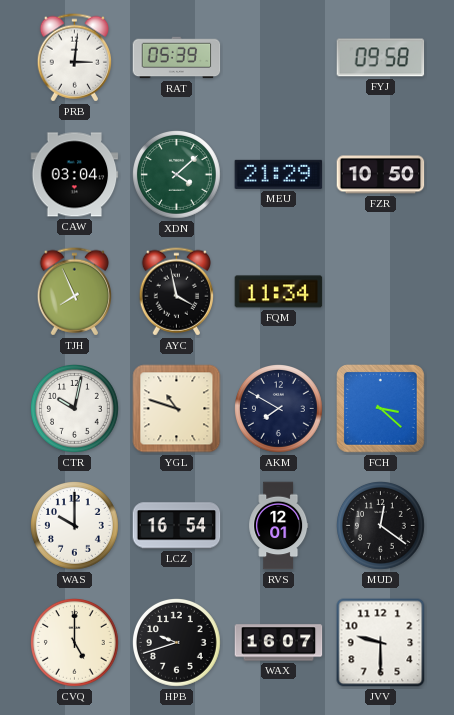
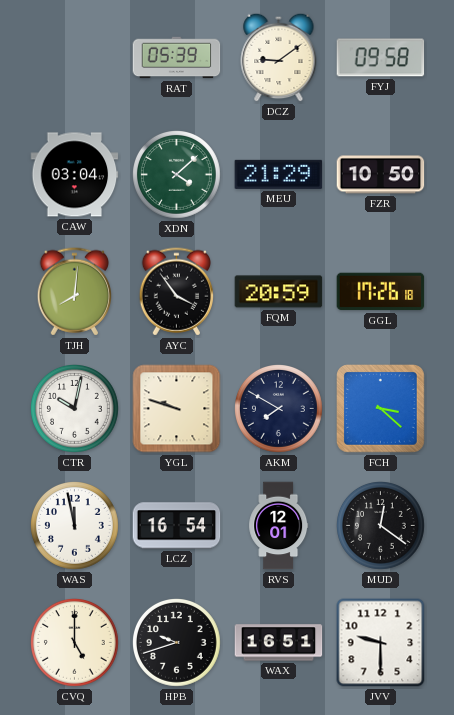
PRB: 3:01 -> none (74, 58)
DCZ: none -> 9:09 (279, 57)
TJH: 7:56 -> 8:01 (74, 292)
AYC: 3:58 -> 3:54 (176, 292)
FQM: 11:34 -> 20:59 (279, 292)
GGL: none -> 17:26 (381, 292)
YGL: 10:48 -> 9:48 (177, 409)
WAS: 10:00 -> 11:58 (75, 526)
WAX: 16:07 -> 16:51 (279, 643)
